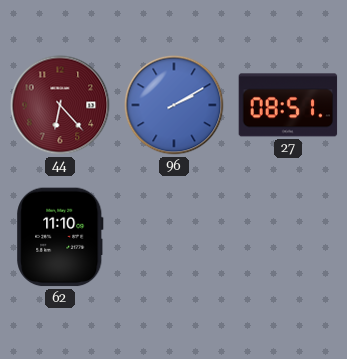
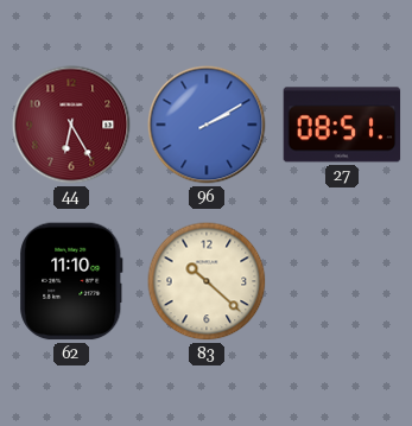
44: 6:23 -> 6:25 (71, 125)
83: none -> 10:22 (207, 281)
